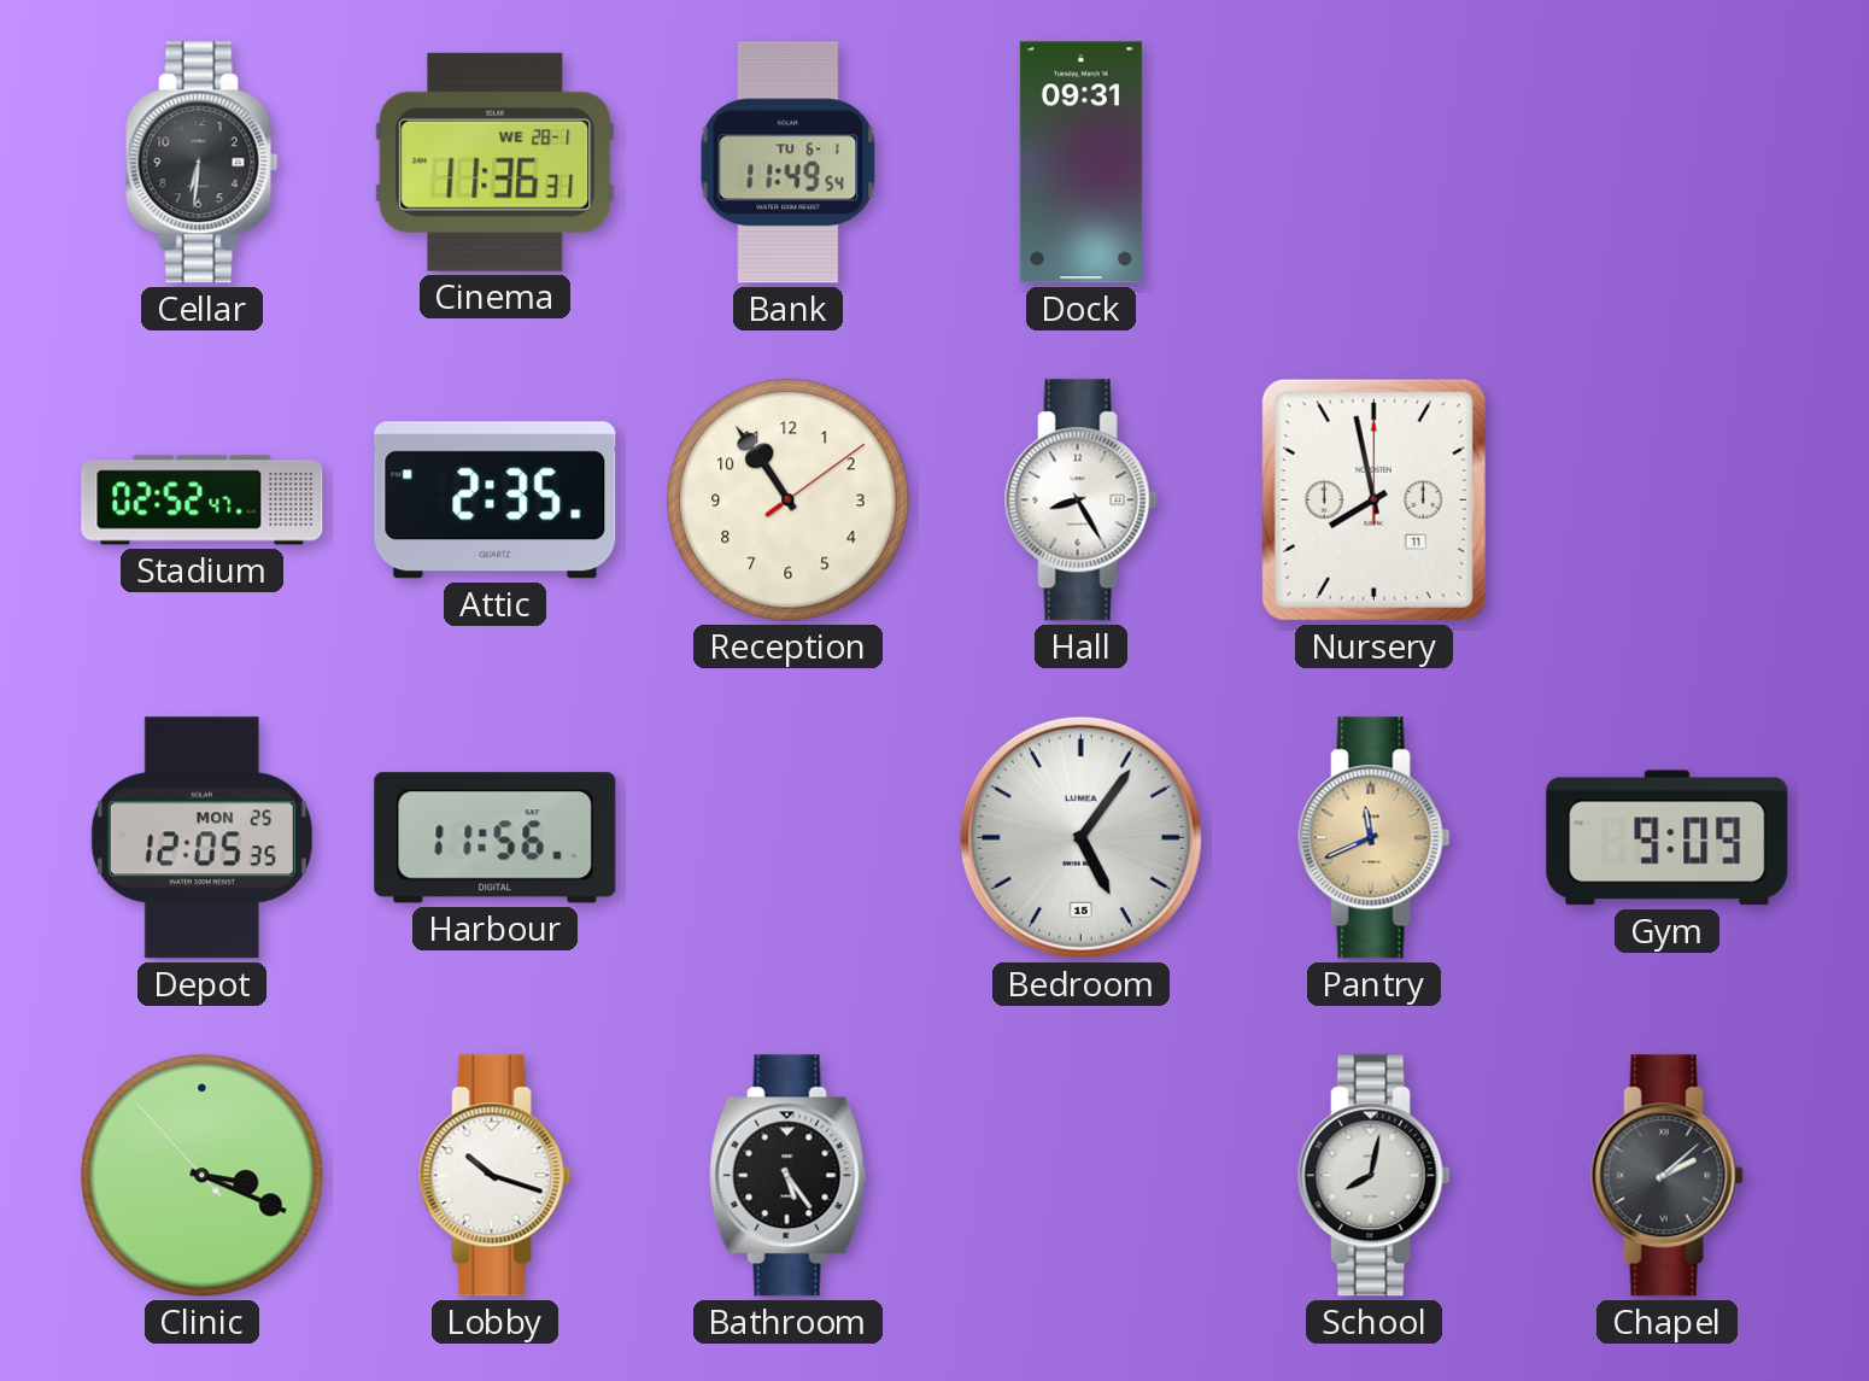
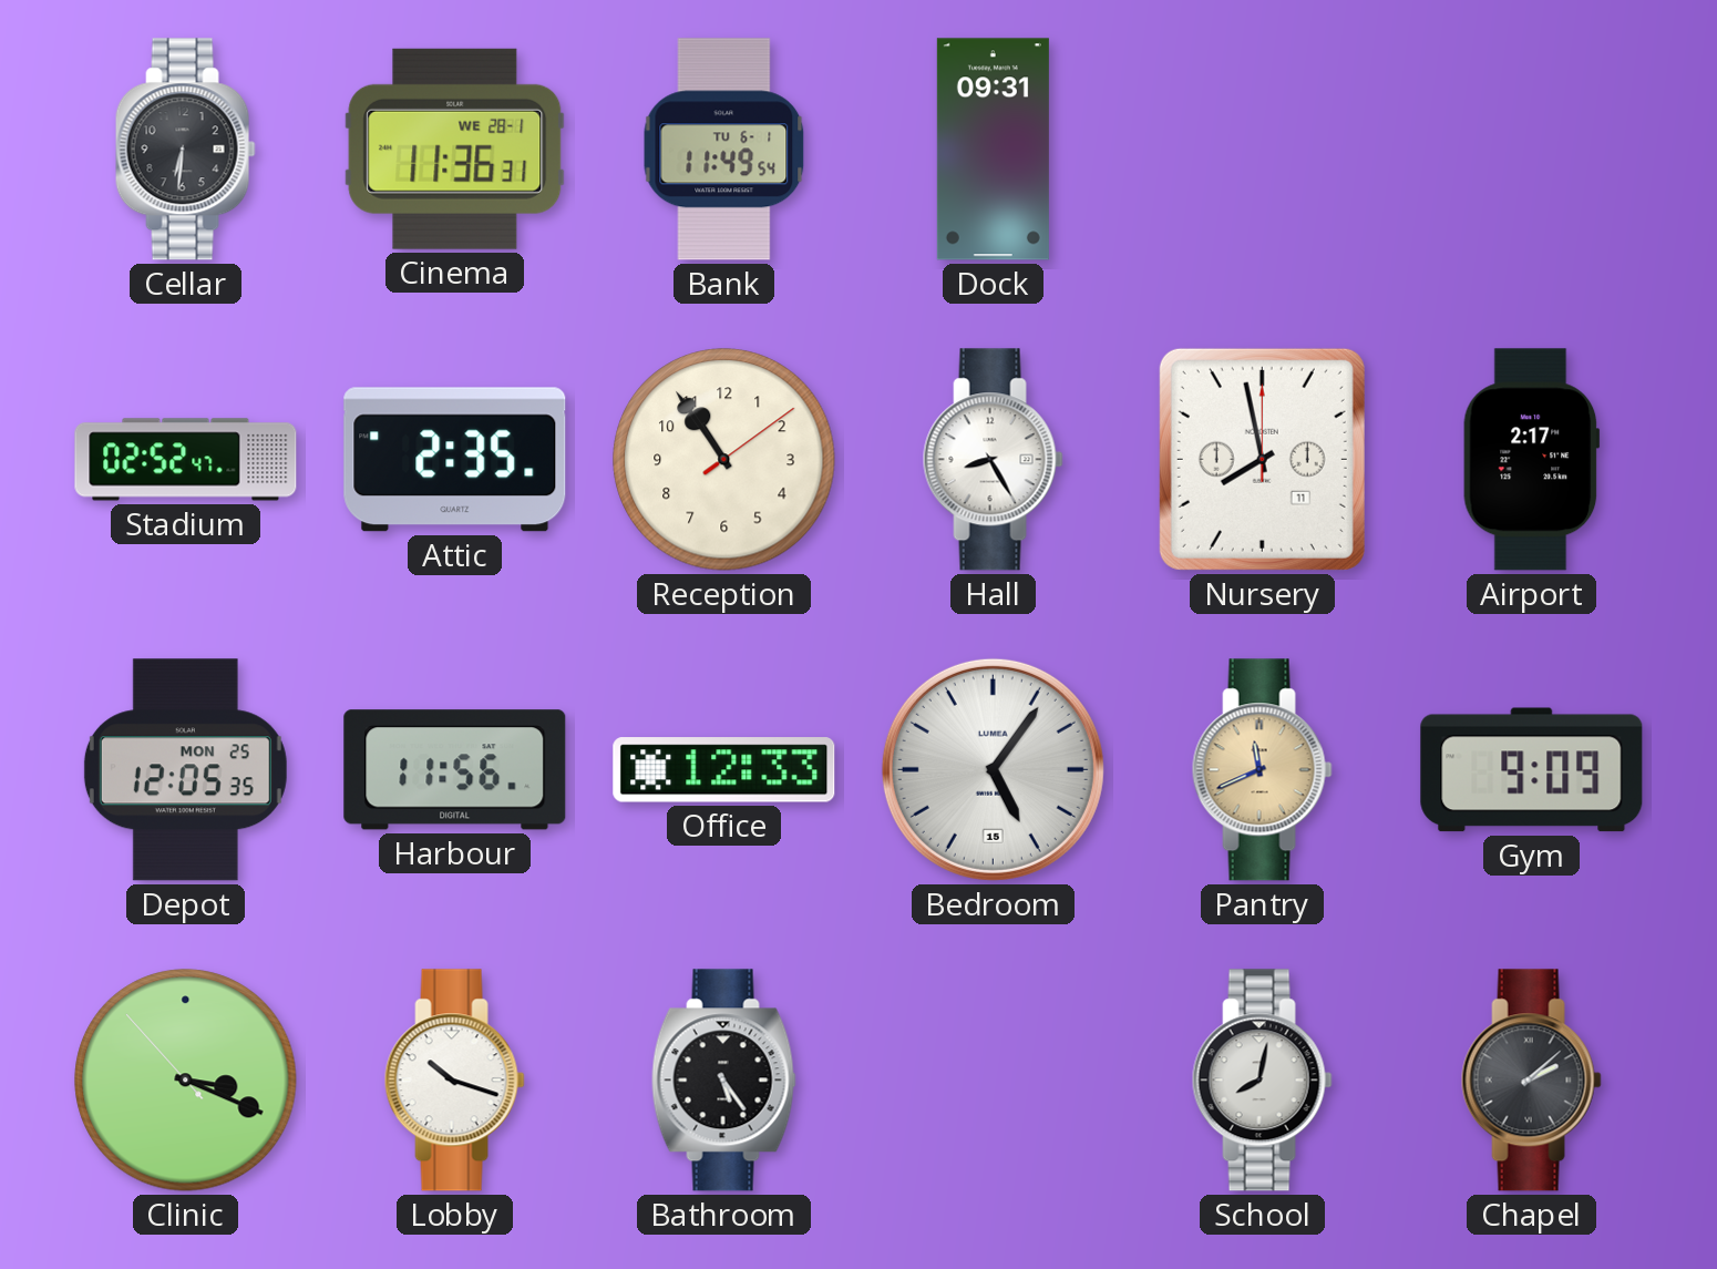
Airport: none -> 2:17 (1532, 460)
Office: none -> 12:33 (724, 770)
